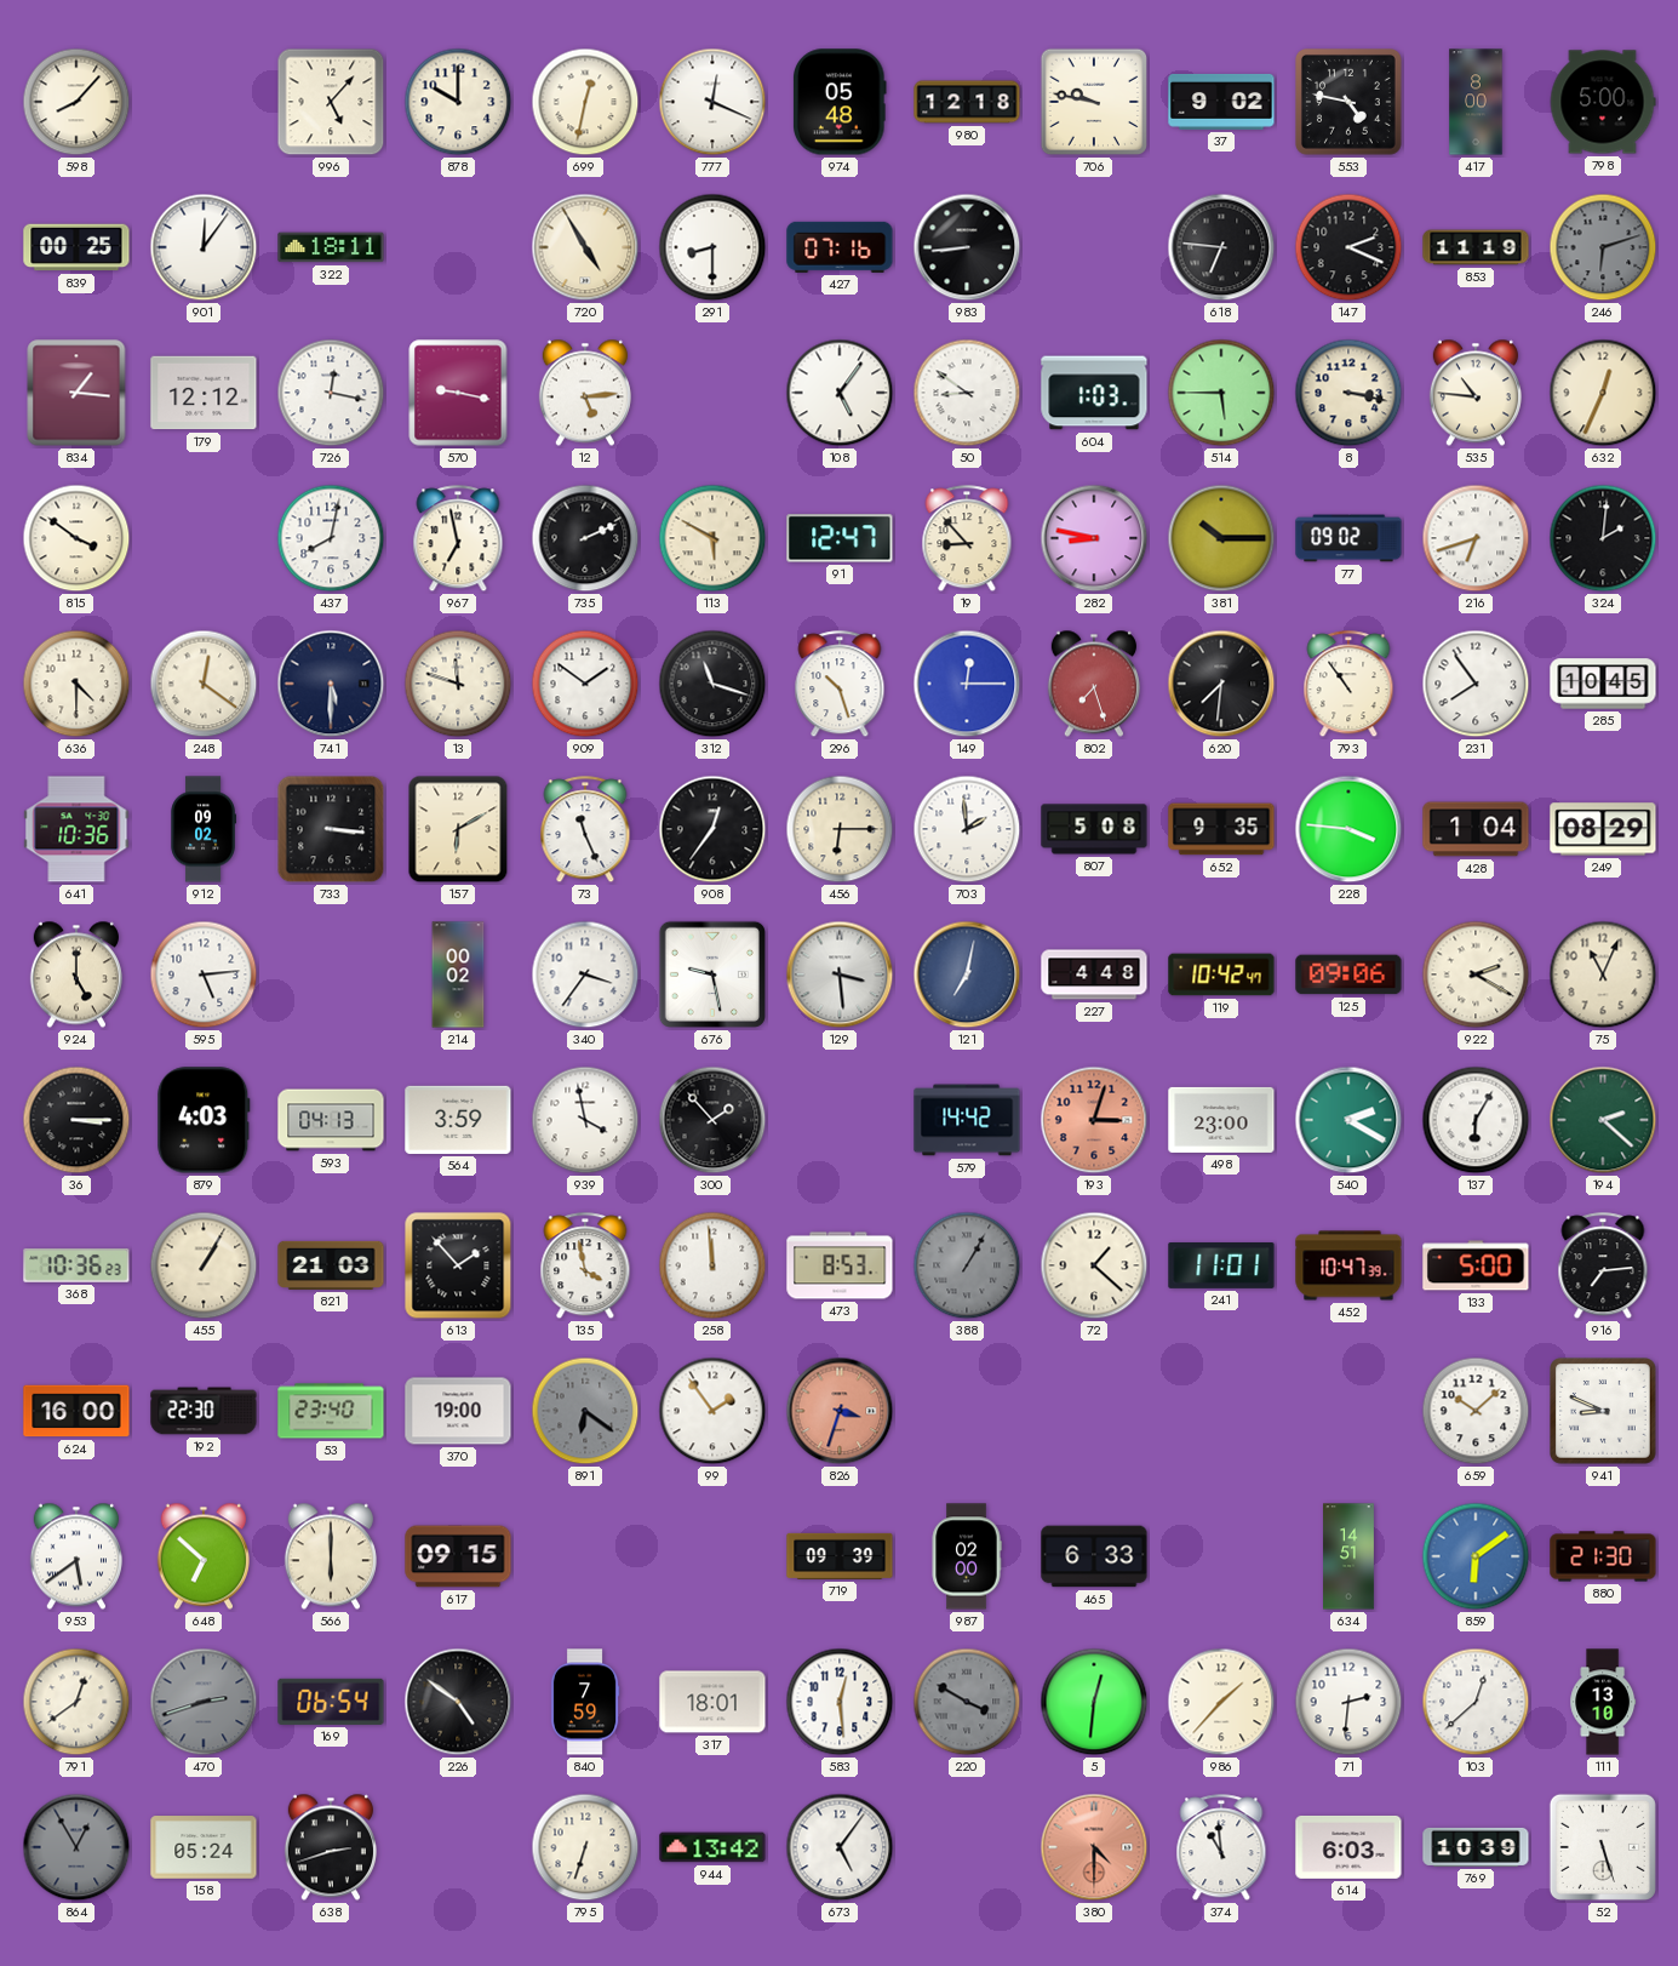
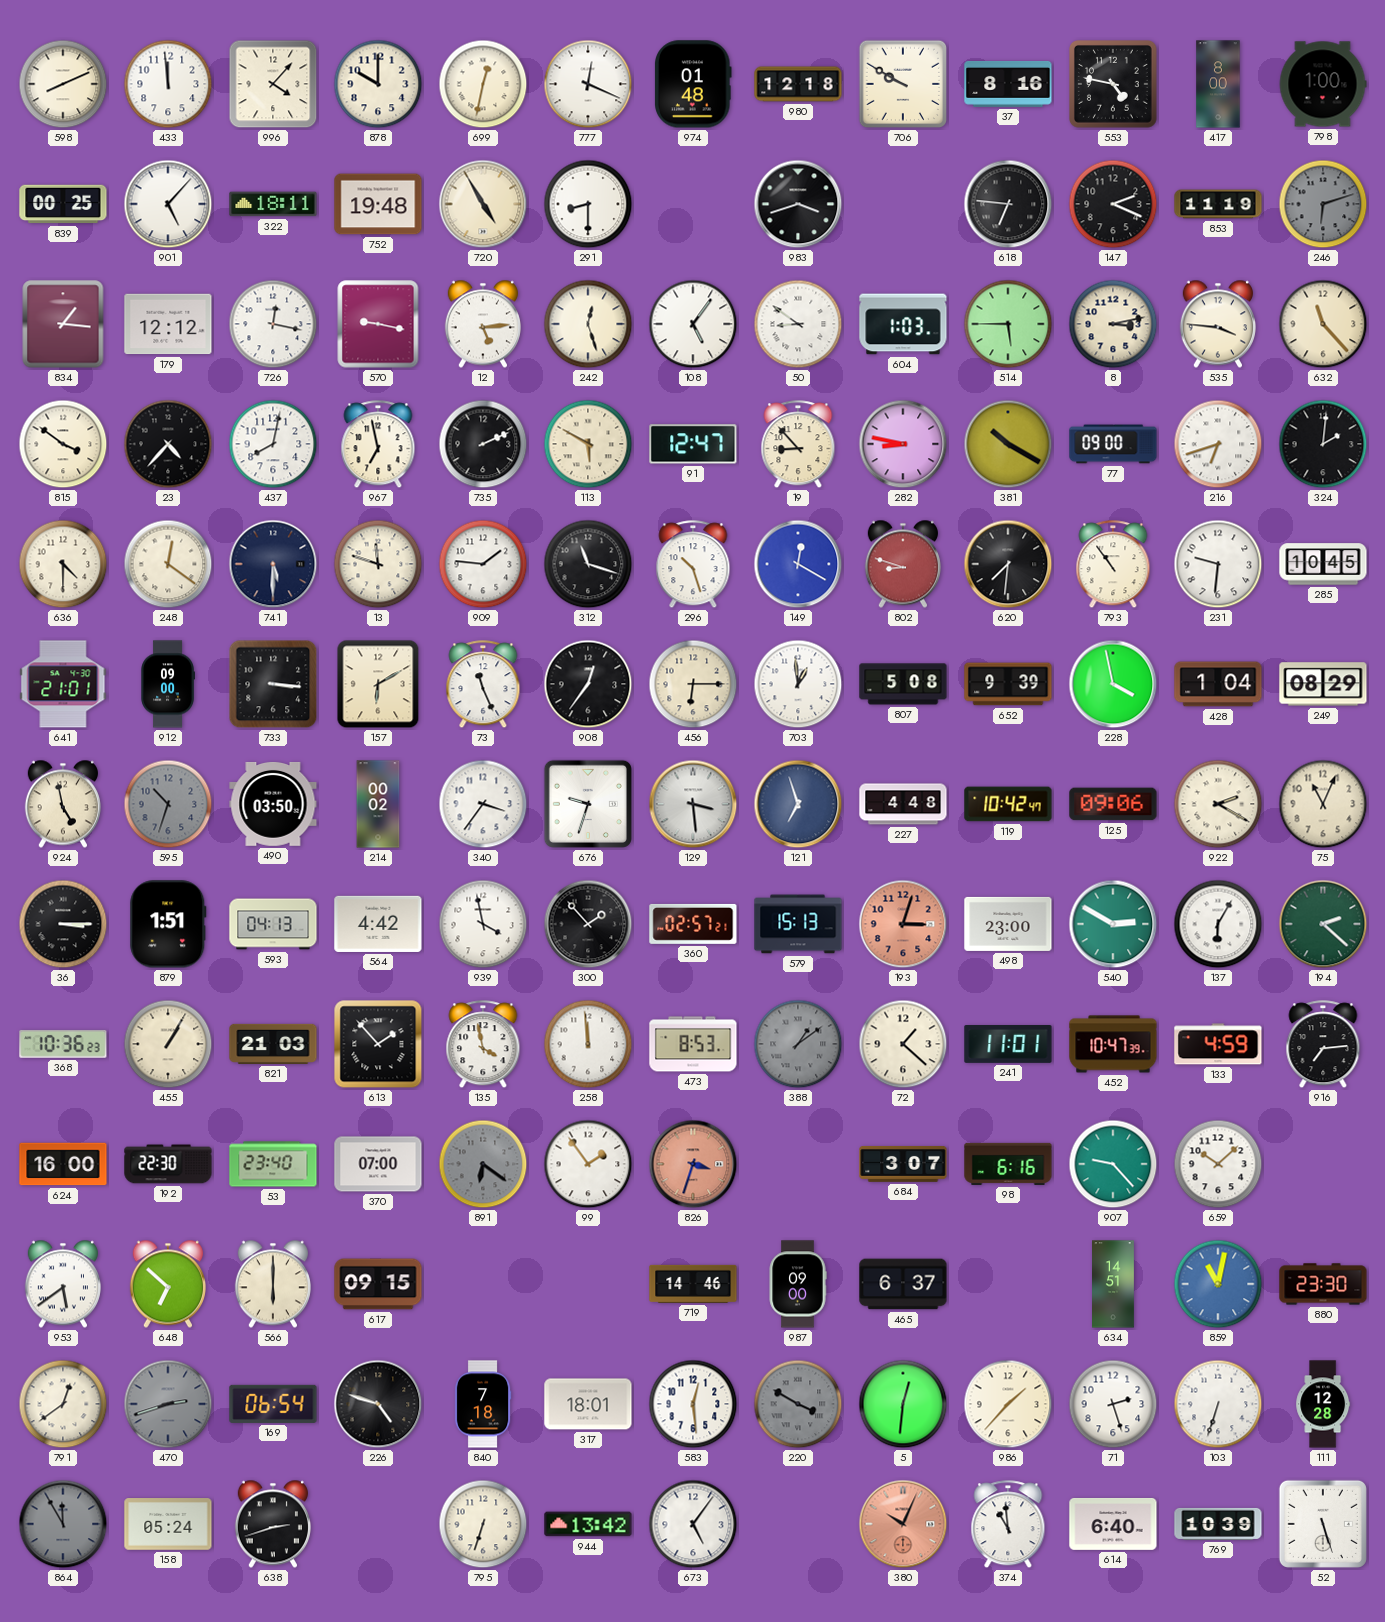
598: 8:07 -> 8:11 (63, 84)
433: none -> 11:59 (168, 84)
996: 5:07 -> 4:07 (273, 84)
974: 05:48 -> 01:48 (694, 84)
706: 9:47 -> 9:50 (902, 84)
37: 9:02 -> 8:16 (1008, 84)
798: 5:00 -> 1:00 (1323, 84)
901: 12:06 -> 5:07 (168, 204)
752: none -> 19:48 (378, 204)
427: 07:16 -> none (840, 247)
983: 8:44 -> 3:42 (798, 204)
242: none -> 12:27 (588, 324)
8: 3:17 -> 3:13 (1113, 324)
535: 10:46 -> 3:46 (1218, 324)
632: 12:34 -> 11:23 (1323, 324)
23: none -> 4:37 (168, 444)
381: 10:15 -> 10:20 (1008, 444)
77: 09:02 -> 09:00 (1113, 444)
909: 1:51 -> 1:46 (483, 564)
149: 12:15 -> 12:20 (798, 564)
802: 7:27 -> 8:48 (903, 564)
231: 7:54 -> 9:31 (1218, 564)
641: 10:36 -> 21:01 (63, 684)
912: 09:02 -> 09:00 (167, 684)
703: 1:59 -> 12:59 (798, 684)
652: 9:35 -> 9:39 (1008, 684)
228: 3:46 -> 3:58 (1113, 684)
924: 5:00 -> 4:58 (63, 804)
595: 5:14 -> 10:33 (168, 804)
595 dial: white -> grey (168, 804)
490: none -> 03:50 (273, 804)
676: 9:28 -> 9:33 (588, 804)
121: 7:02 -> 6:57 (798, 804)
879: 4:03 -> 1:51 (168, 924)
564: 3:59 -> 4:42 (378, 924)
360: none -> 02:57 (693, 924)
579: 14:42 -> 15:13 (798, 924)
540: 2:20 -> 2:50 (1113, 924)
388: 1:05 -> 1:09 (798, 1044)
133: 5:00 -> 4:59 (1218, 1044)
370: 19:00 -> 07:00 (378, 1164)
684: none -> 3:07 (903, 1165)
98: none -> 6:16 (1008, 1164)
907: none -> 9:23 (1113, 1164)
941: 8:49 -> none (1604, 1412)
719: 09:39 -> 14:46 (693, 1284)
987: 02:00 -> 09:00 (798, 1284)
465: 6:33 -> 6:37 (903, 1284)
859: 6:09 -> 11:02 (1218, 1284)
880: 21:30 -> 23:30 (1323, 1284)
226: 4:51 -> 4:48 (378, 1404)
840: 7:59 -> 7:18 (483, 1404)
71: 2:31 -> 2:27 (1113, 1404)
103: 12:38 -> 6:33 (1218, 1404)
111: 13:10 -> 12:28 (1323, 1404)
864: 12:55 -> 11:55 (63, 1524)
380: 4:30 -> 10:04 (903, 1524)
614: 6:03 -> 6:40 (1113, 1524)
